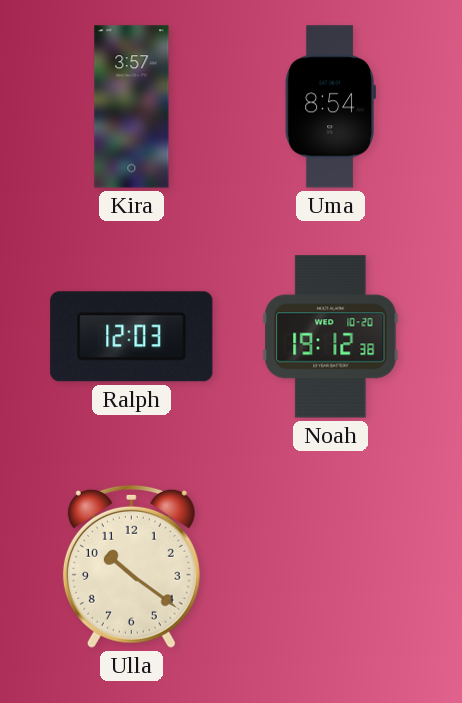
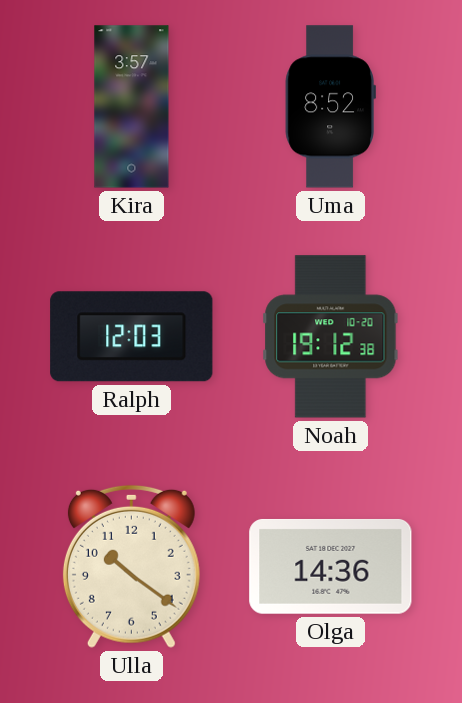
Uma: 8:54 -> 8:52 (330, 107)
Olga: none -> 14:36 (331, 566)
